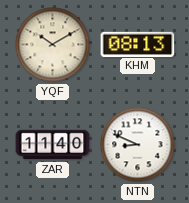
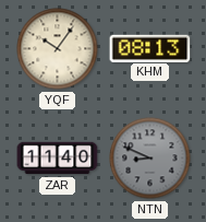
YQF: 10:10 -> 10:06 (58, 49)
NTN dial: white -> grey (150, 159)
